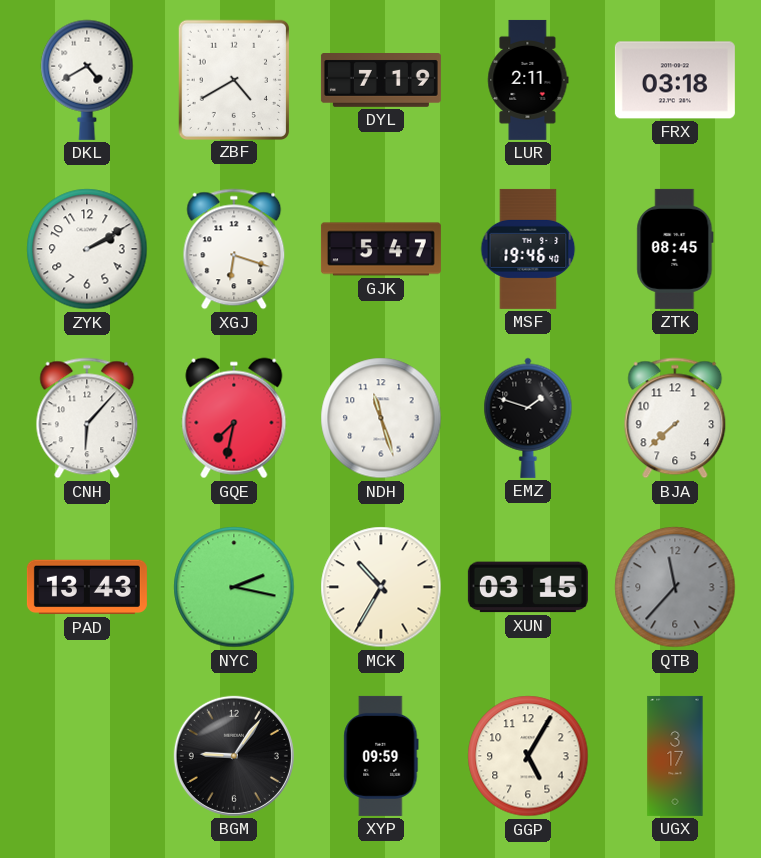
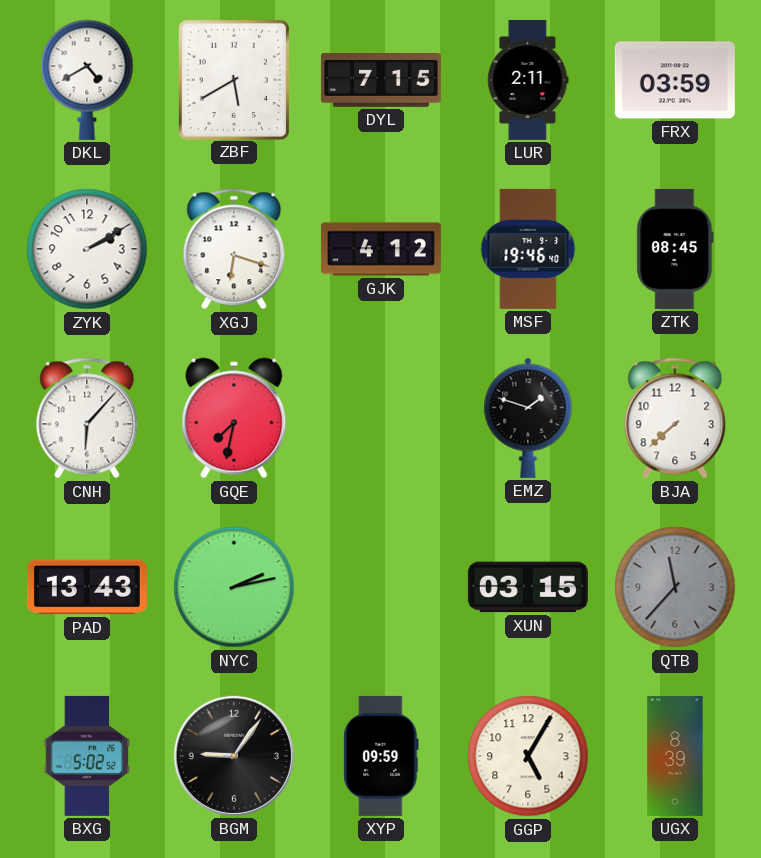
ZBF: 4:40 -> 5:40 (234, 79)
DYL: 7:19 -> 7:15 (381, 81)
FRX: 03:18 -> 03:59 (675, 80)
GJK: 5:47 -> 4:12 (381, 249)
NDH: 11:27 -> none (381, 418)
NYC: 2:17 -> 2:13 (234, 587)
MCK: 10:35 -> none (381, 587)
BXG: none -> 5:02 (86, 756)
UGX: 3:17 -> 8:39 (675, 756)
